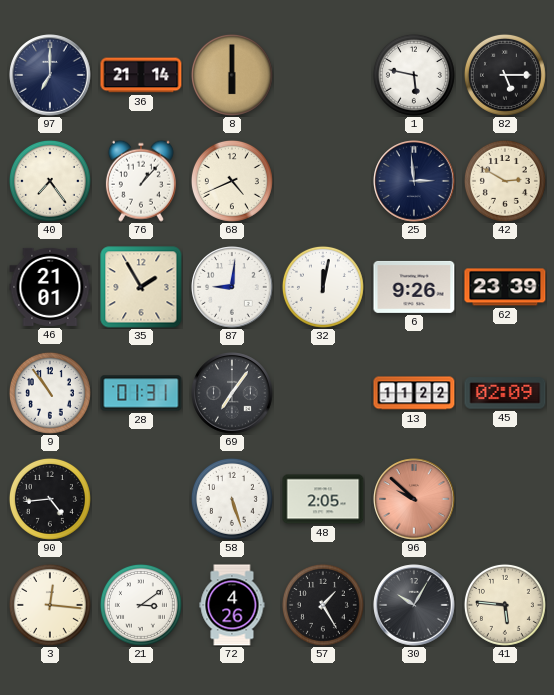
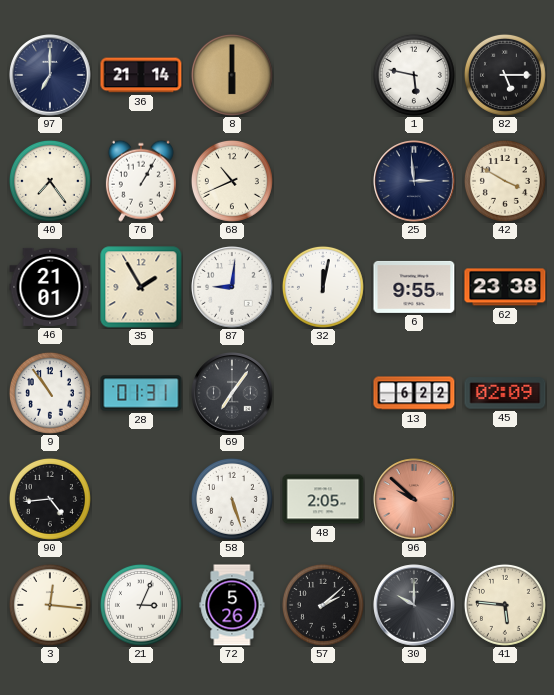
76: 1:07 -> 1:05 (141, 181)
68: 4:41 -> 10:41 (232, 181)
42: 2:50 -> 3:50 (505, 181)
6: 9:26 -> 9:55 (414, 287)
62: 23:39 -> 23:38 (505, 287)
13: 11:22 -> 6:22 (414, 393)
21: 3:09 -> 3:04 (141, 605)
72: 4:26 -> 5:26 (232, 605)
57: 1:25 -> 2:08 (323, 605)
30: 10:05 -> 10:00 (414, 605)
